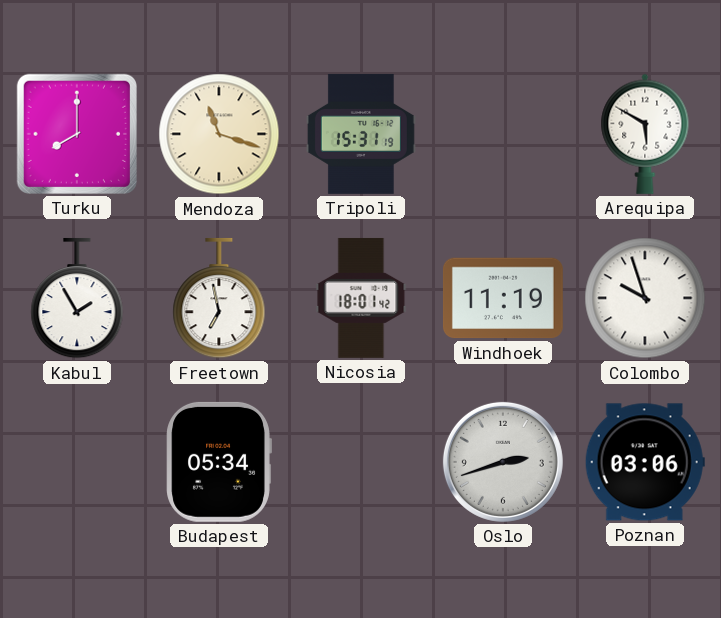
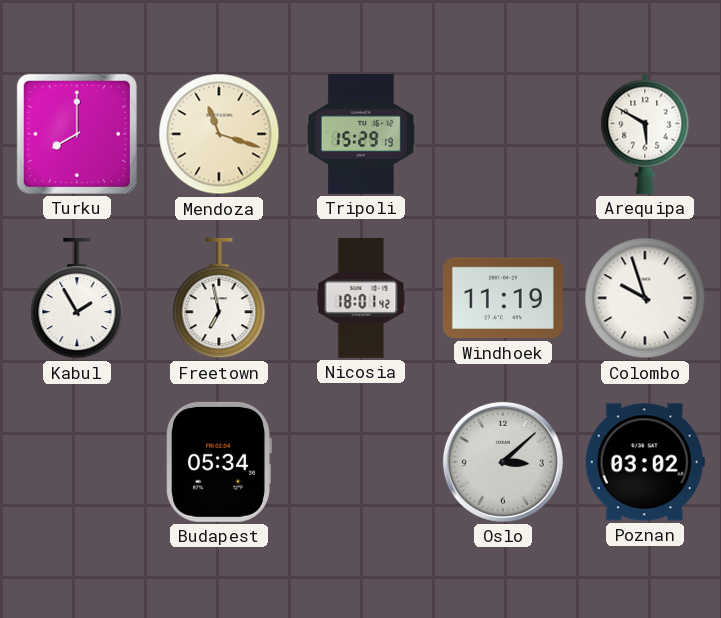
Tripoli: 15:31 -> 15:29 (361, 134)
Oslo: 2:42 -> 3:08 (503, 462)
Poznan: 03:06 -> 03:02 (645, 462)
